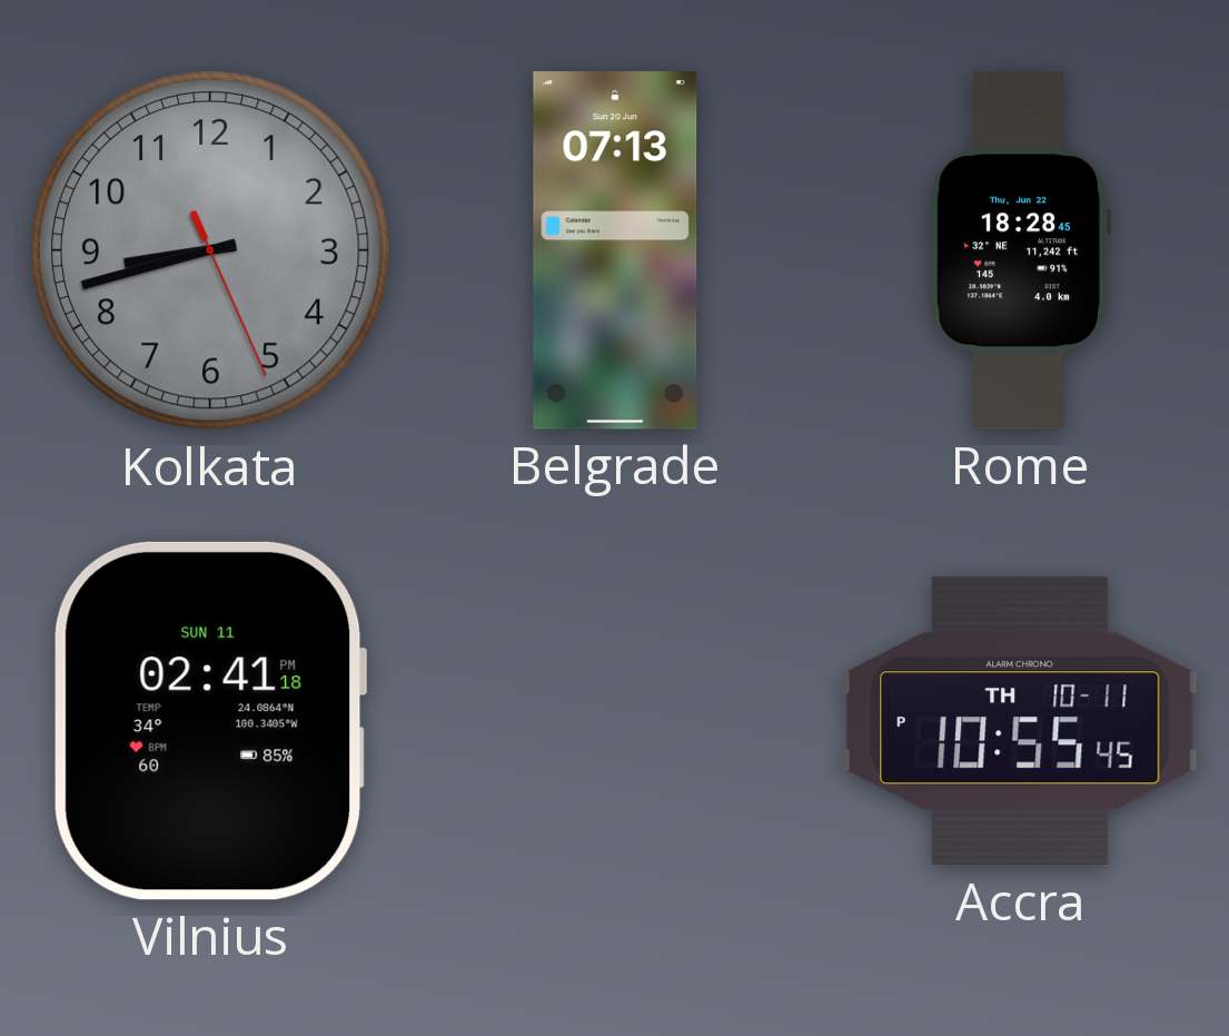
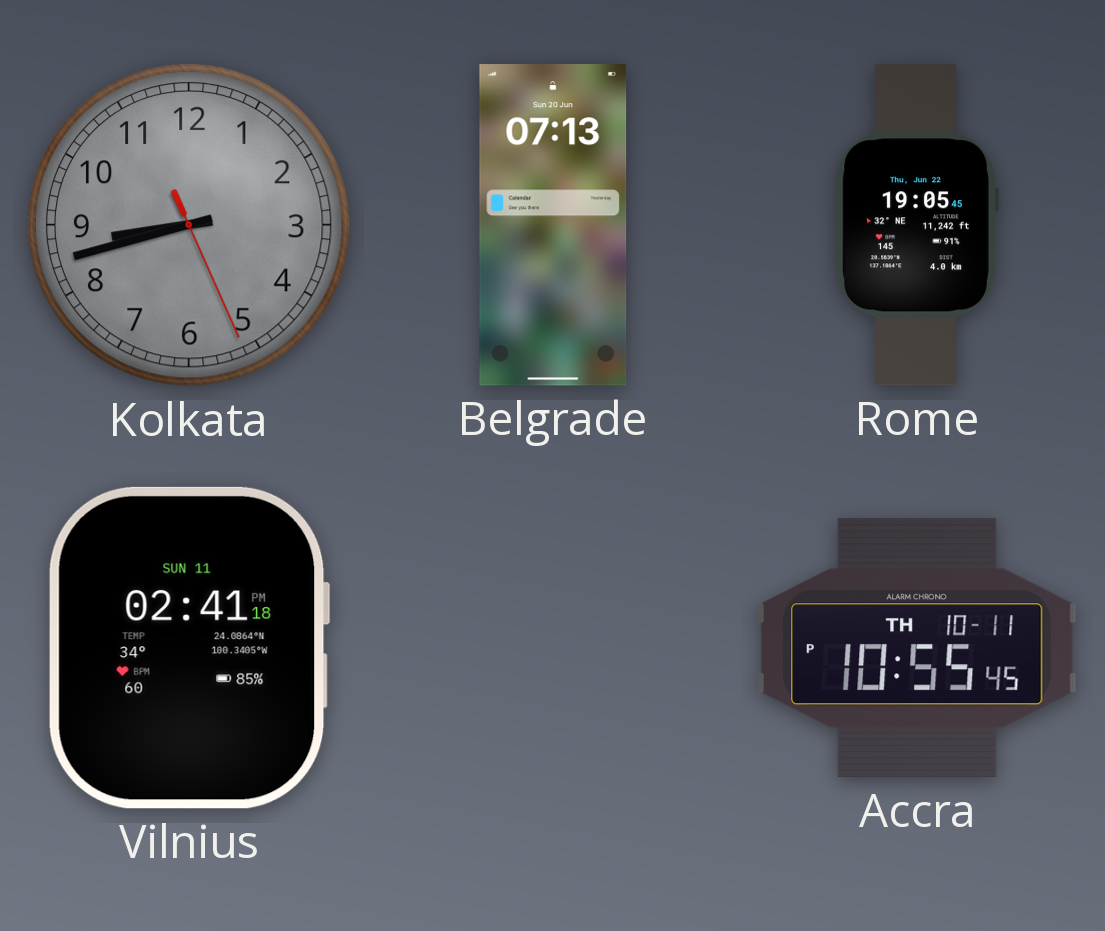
Rome: 18:28 -> 19:05 (917, 225)
